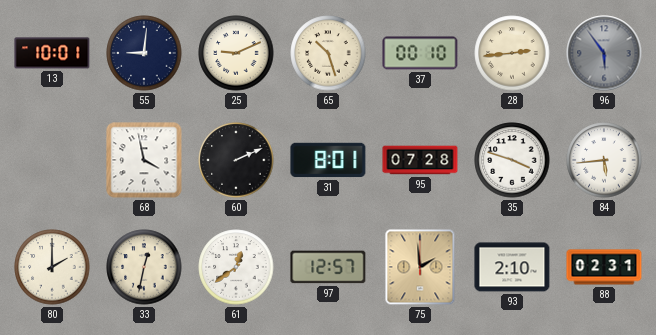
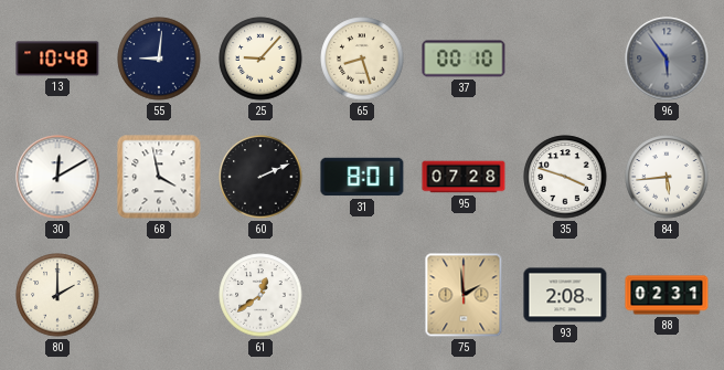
13: 10:01 -> 10:48 (57, 59)
25: 9:11 -> 9:07 (260, 59)
65: 10:27 -> 8:27 (362, 59)
28: 2:44 -> none (512, 53)
30: none -> 12:10 (57, 177)
33: 12:32 -> none (144, 267)
97: 12:57 -> none (328, 267)
93: 2:10 -> 2:08 (565, 295)
